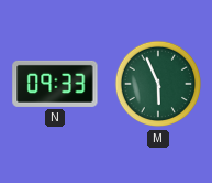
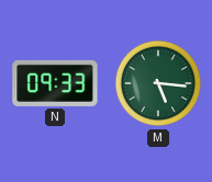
M: 5:56 -> 5:16 (158, 83)
